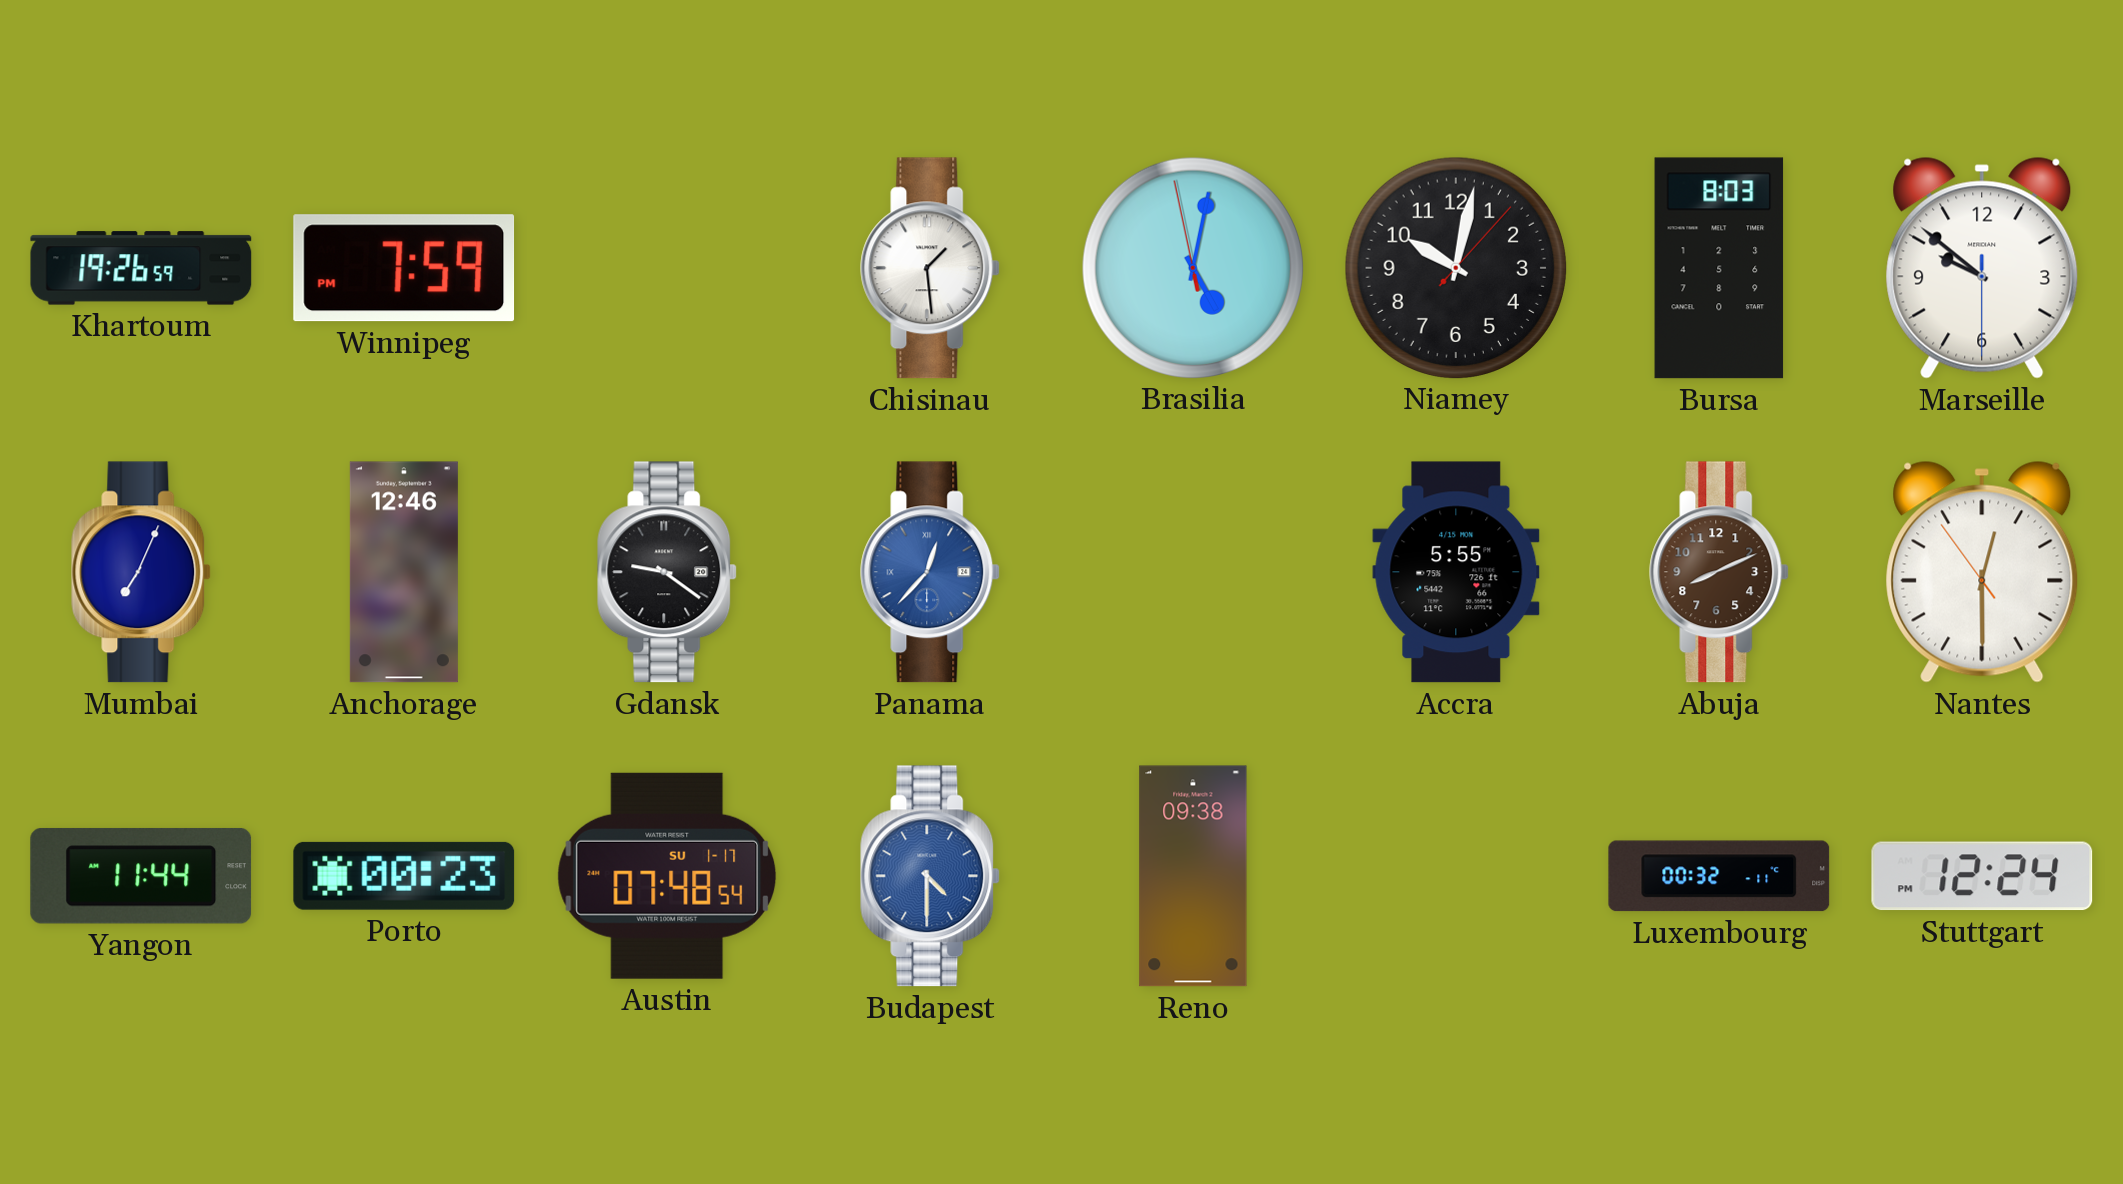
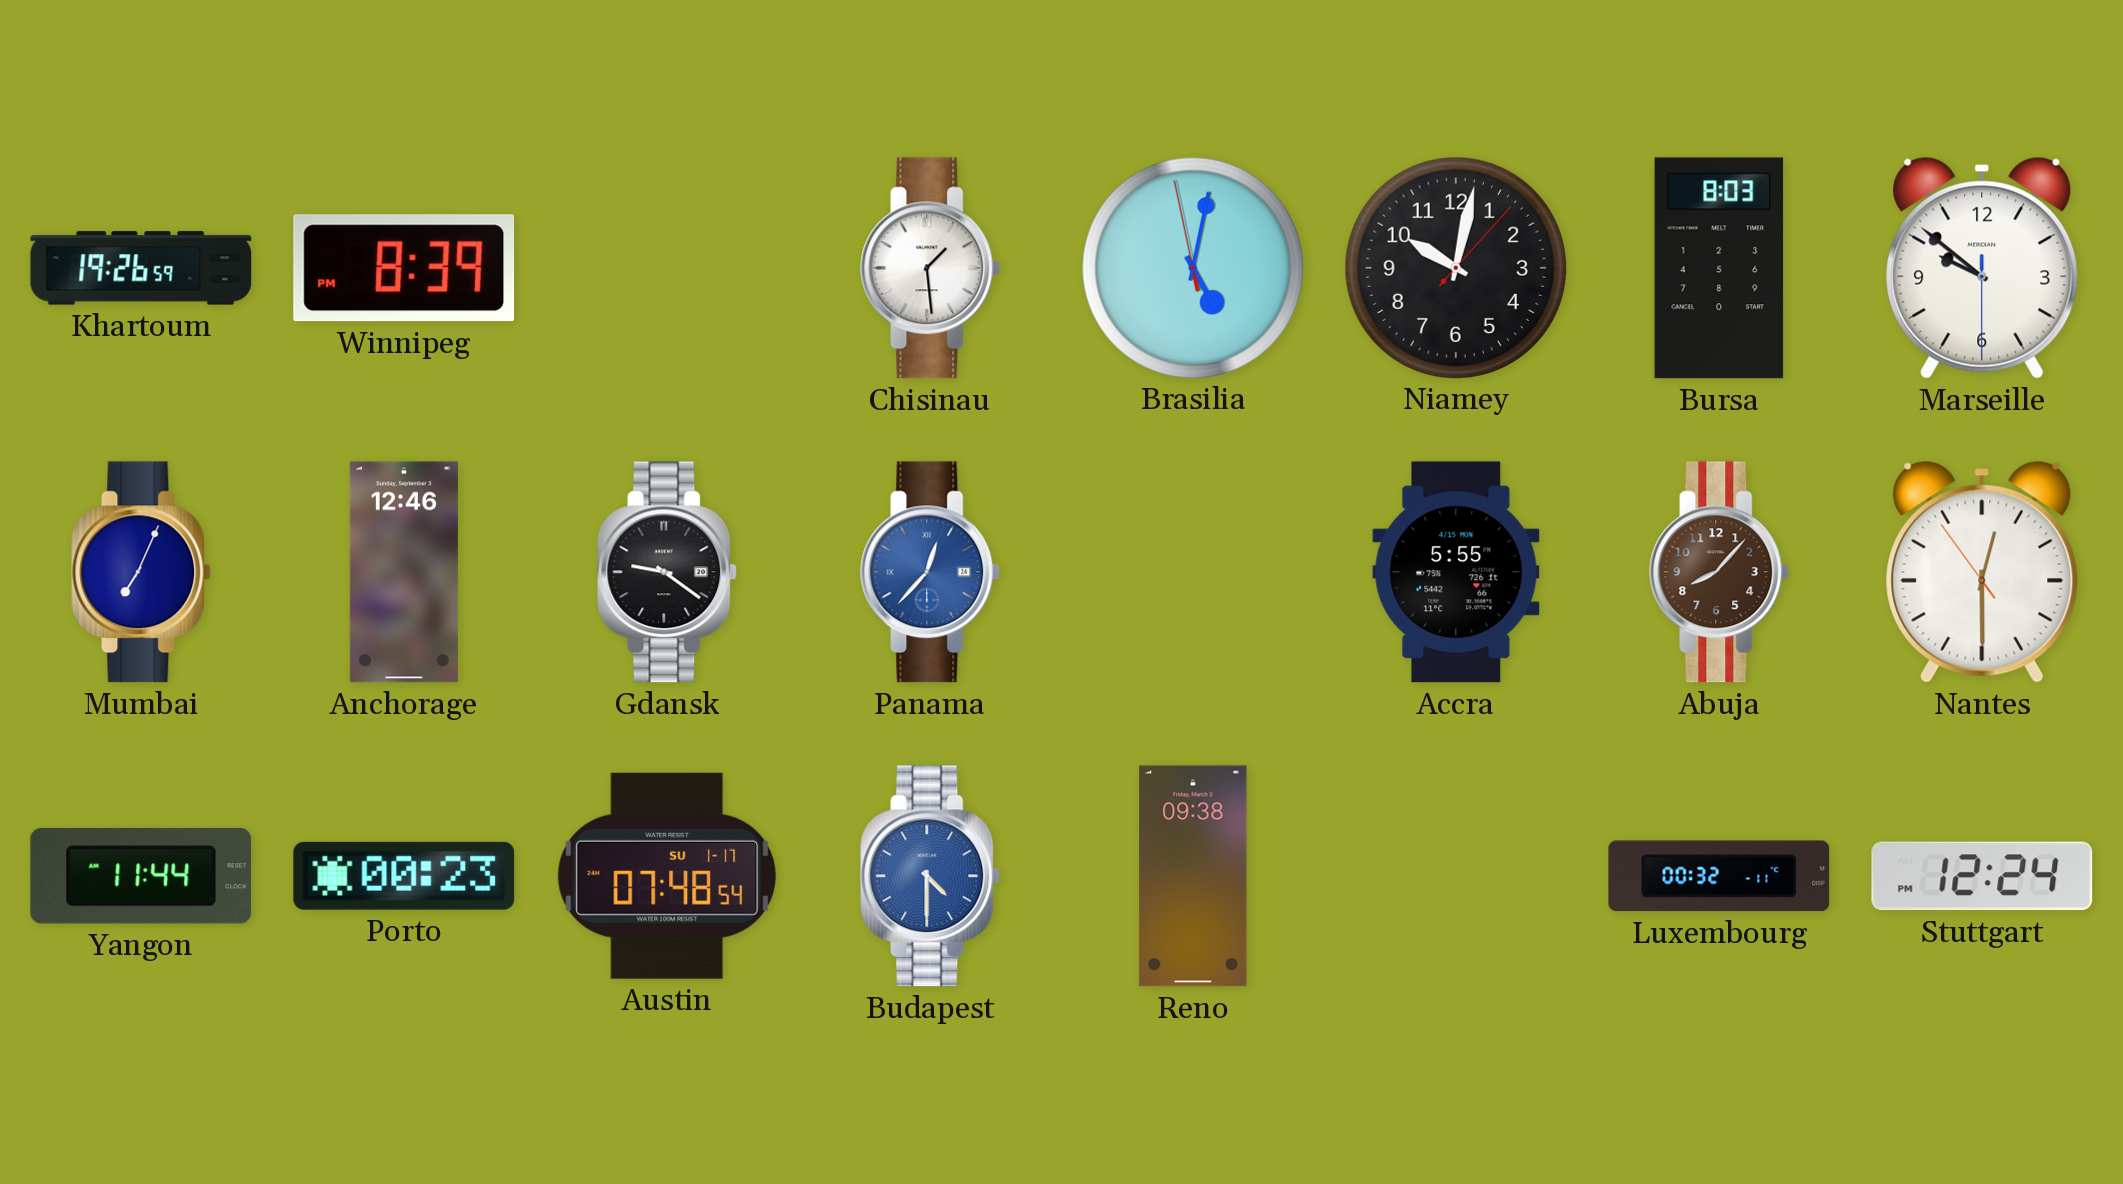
Winnipeg: 7:59 -> 8:39 (404, 268)
Abuja: 8:11 -> 8:07 (1720, 572)
